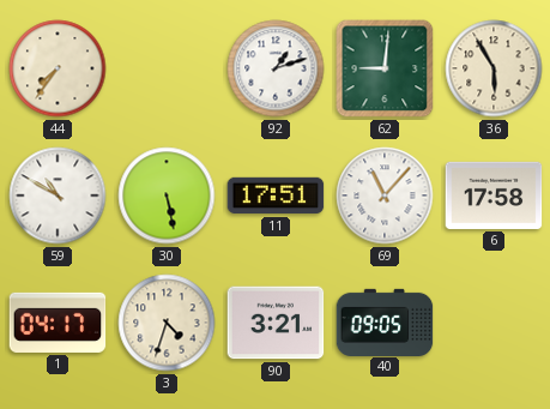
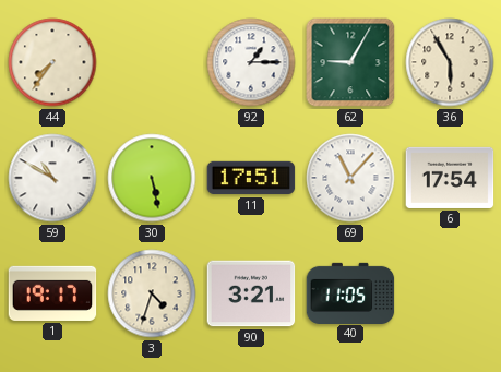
92: 1:12 -> 1:15 (251, 62)
62: 9:01 -> 9:05 (350, 62)
6: 17:58 -> 17:54 (450, 178)
1: 04:17 -> 19:17 (52, 293)
40: 09:05 -> 11:05 (350, 292)
